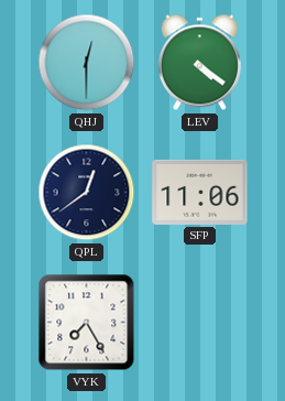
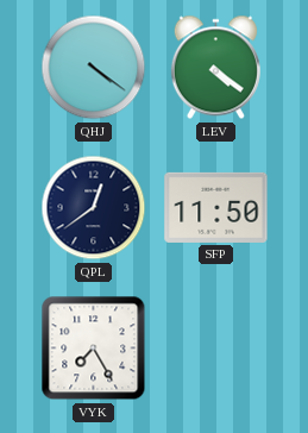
QHJ: 12:30 -> 4:21 (94, 68)
SFP: 11:06 -> 11:50 (216, 207)
